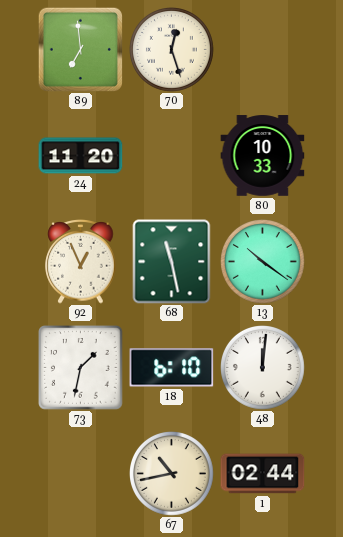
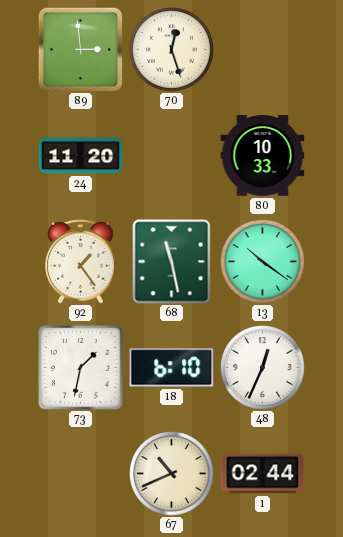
89: 6:59 -> 2:59 (80, 49)
92: 12:56 -> 1:24 (81, 262)
48: 12:01 -> 12:34 (263, 368)
67: 10:43 -> 10:41 (172, 474)
